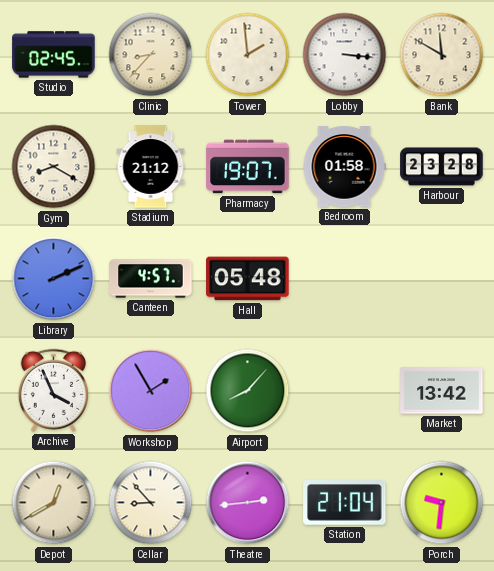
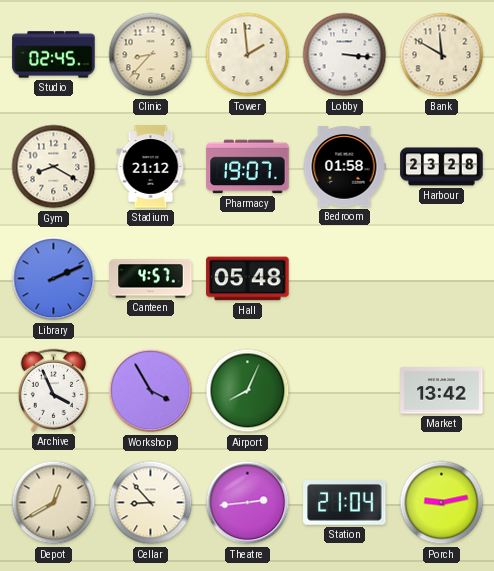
Workshop: 1:55 -> 3:55 (151, 391)
Airport: 8:07 -> 8:04 (248, 391)
Porch: 9:31 -> 9:13 (442, 503)
